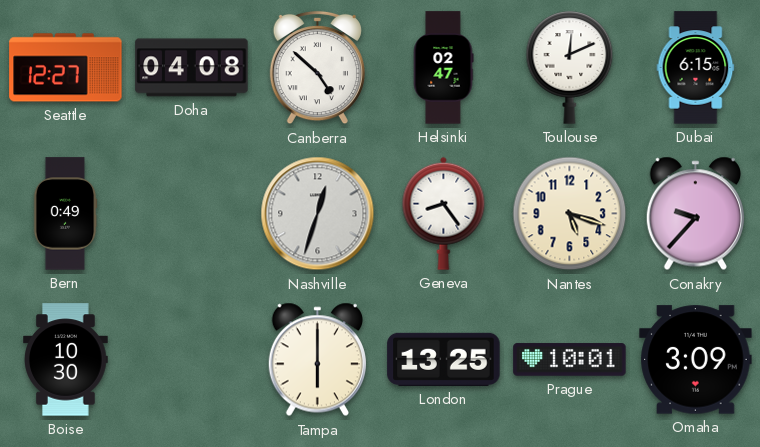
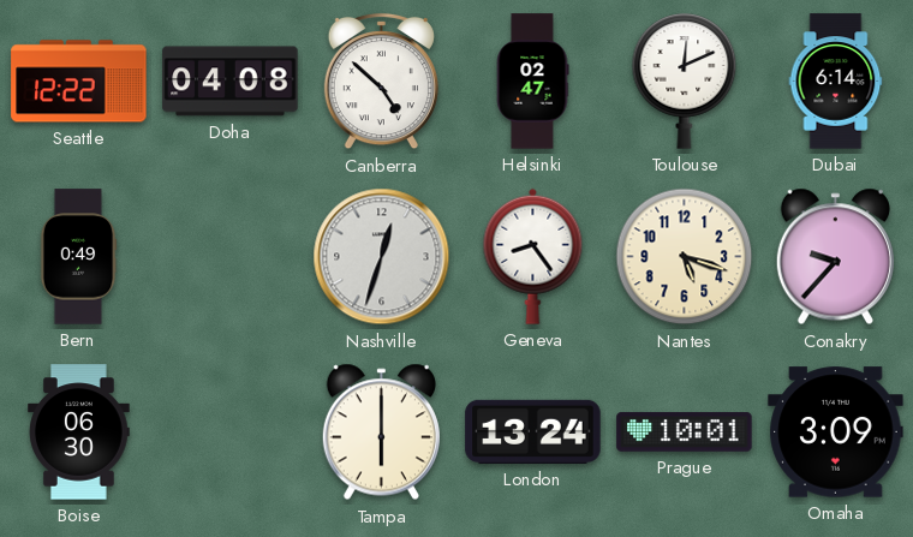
Seattle: 12:27 -> 12:22 (79, 82)
Dubai: 6:15 -> 6:14 (836, 82)
Boise: 10:30 -> 06:30 (79, 432)
London: 13:25 -> 13:24 (533, 431)
